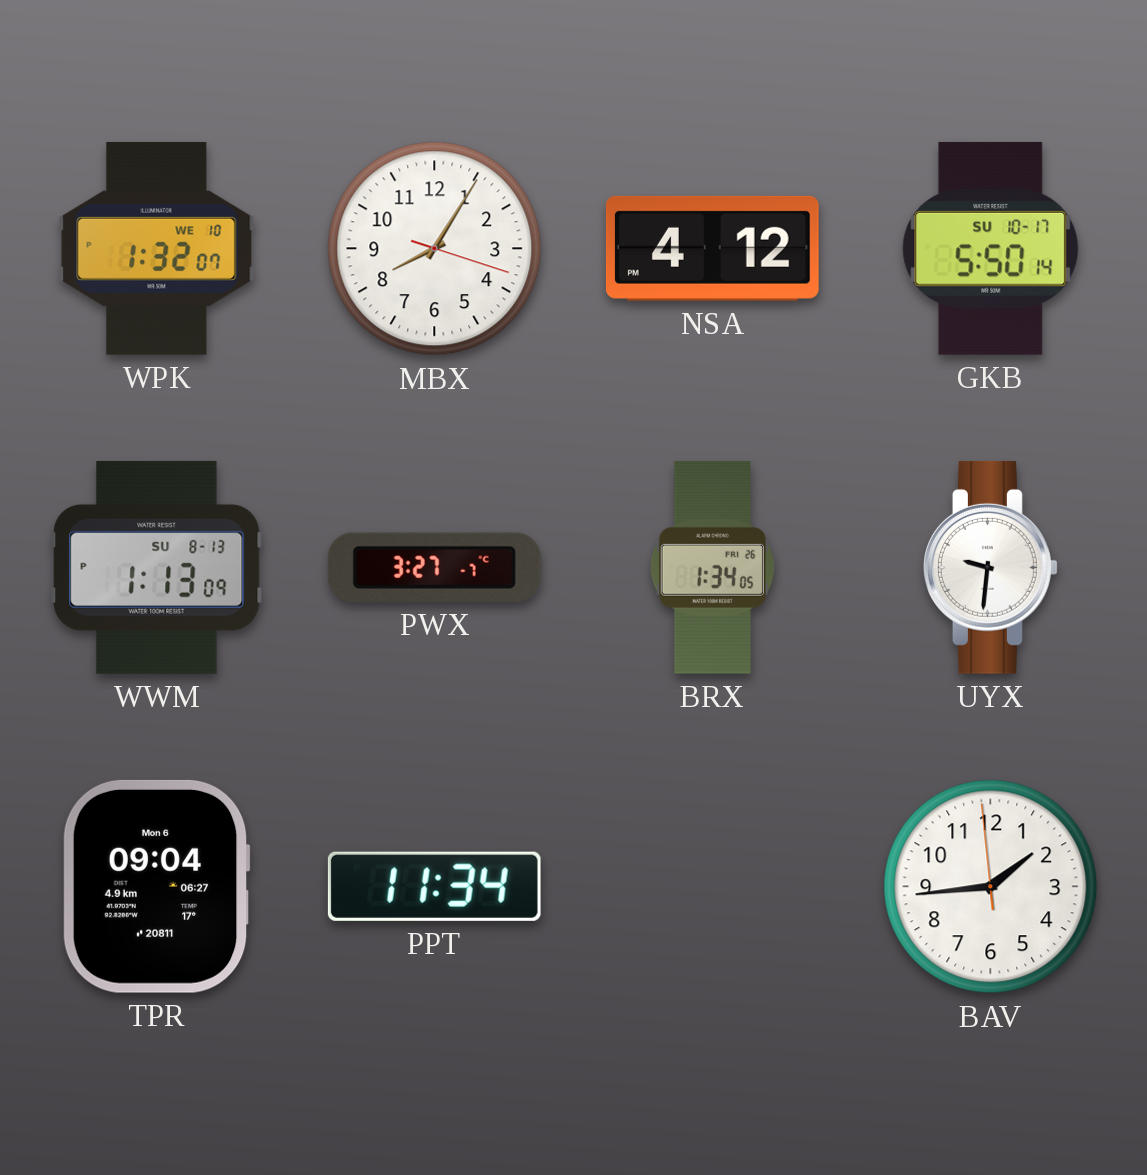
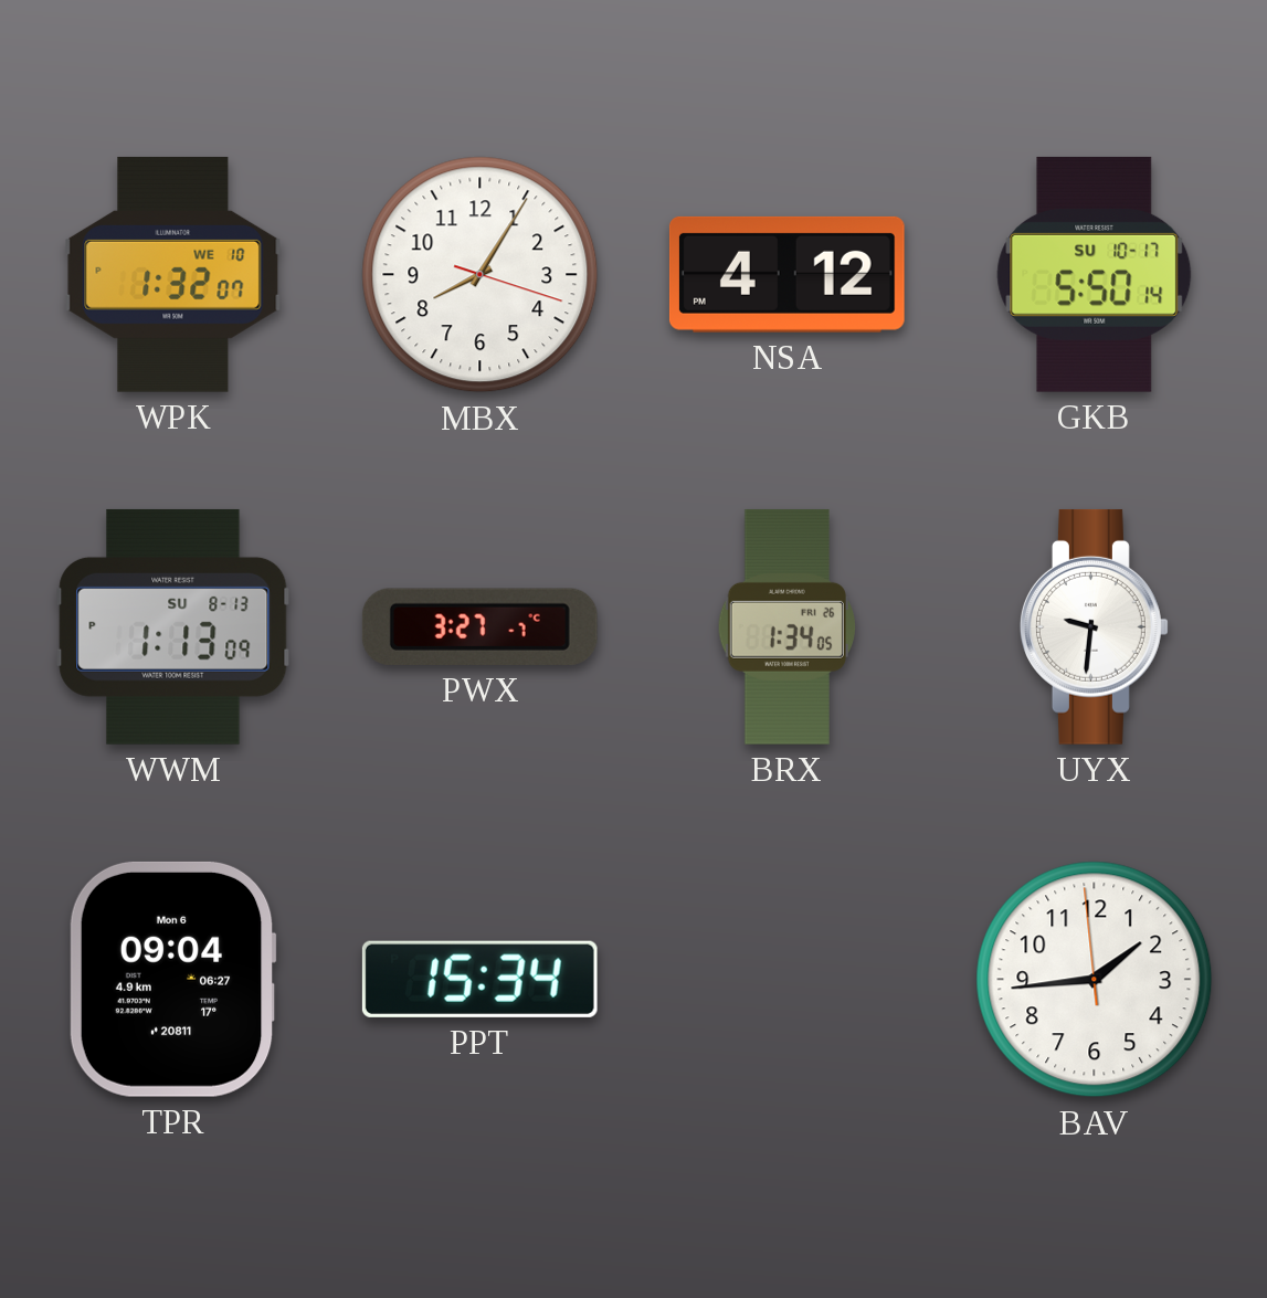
PPT: 11:34 -> 15:34 (479, 979)
